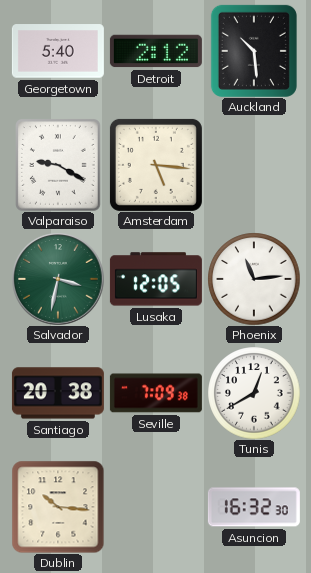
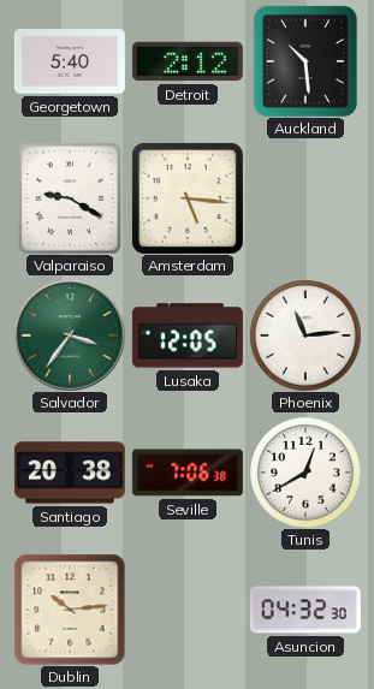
Salvador: 3:32 -> 3:36 (70, 335)
Seville: 7:09 -> 7:06 (188, 473)
Dublin: 10:16 -> 10:14 (70, 610)
Asuncion: 16:32 -> 04:32 (305, 610)
